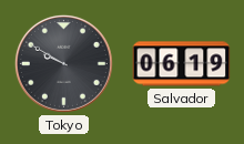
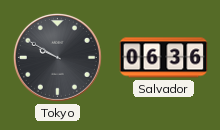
Salvador: 06:19 -> 06:36 (164, 58)
